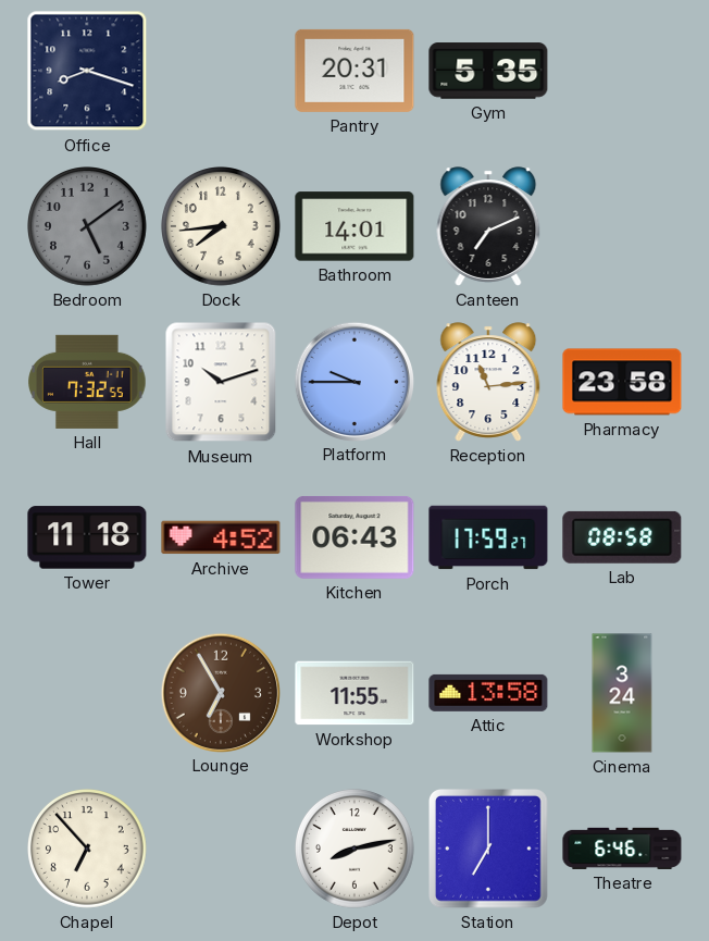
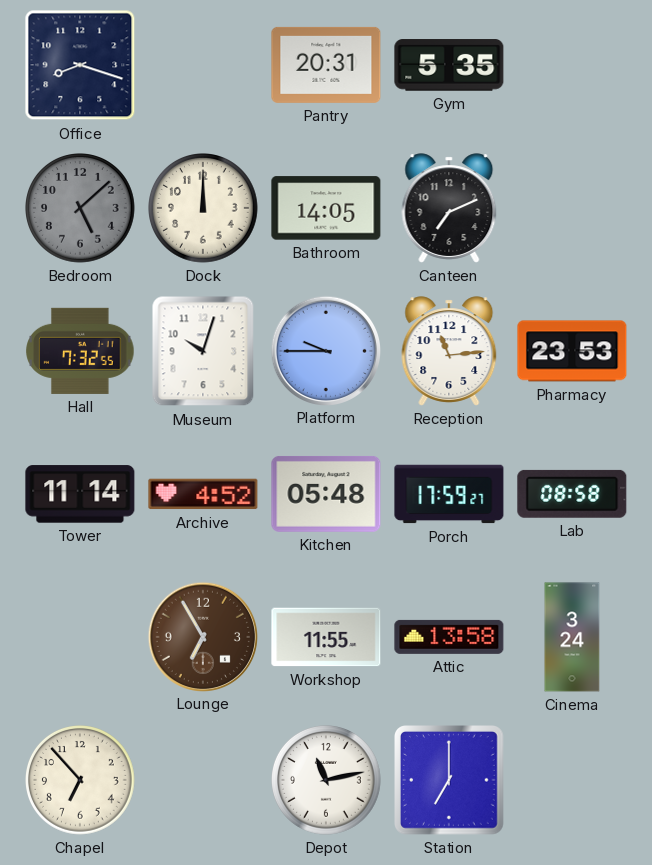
Bedroom: 5:09 -> 5:08 (81, 209)
Dock: 7:44 -> 12:00 (204, 209)
Bathroom: 14:01 -> 14:05 (326, 208)
Museum: 10:12 -> 10:03 (203, 351)
Pharmacy: 23:58 -> 23:53 (572, 351)
Tower: 11:18 -> 11:14 (80, 494)
Kitchen: 06:43 -> 05:48 (326, 494)
Depot: 8:13 -> 11:13 (327, 781)
Theatre: 6:46 -> none (622, 849)
